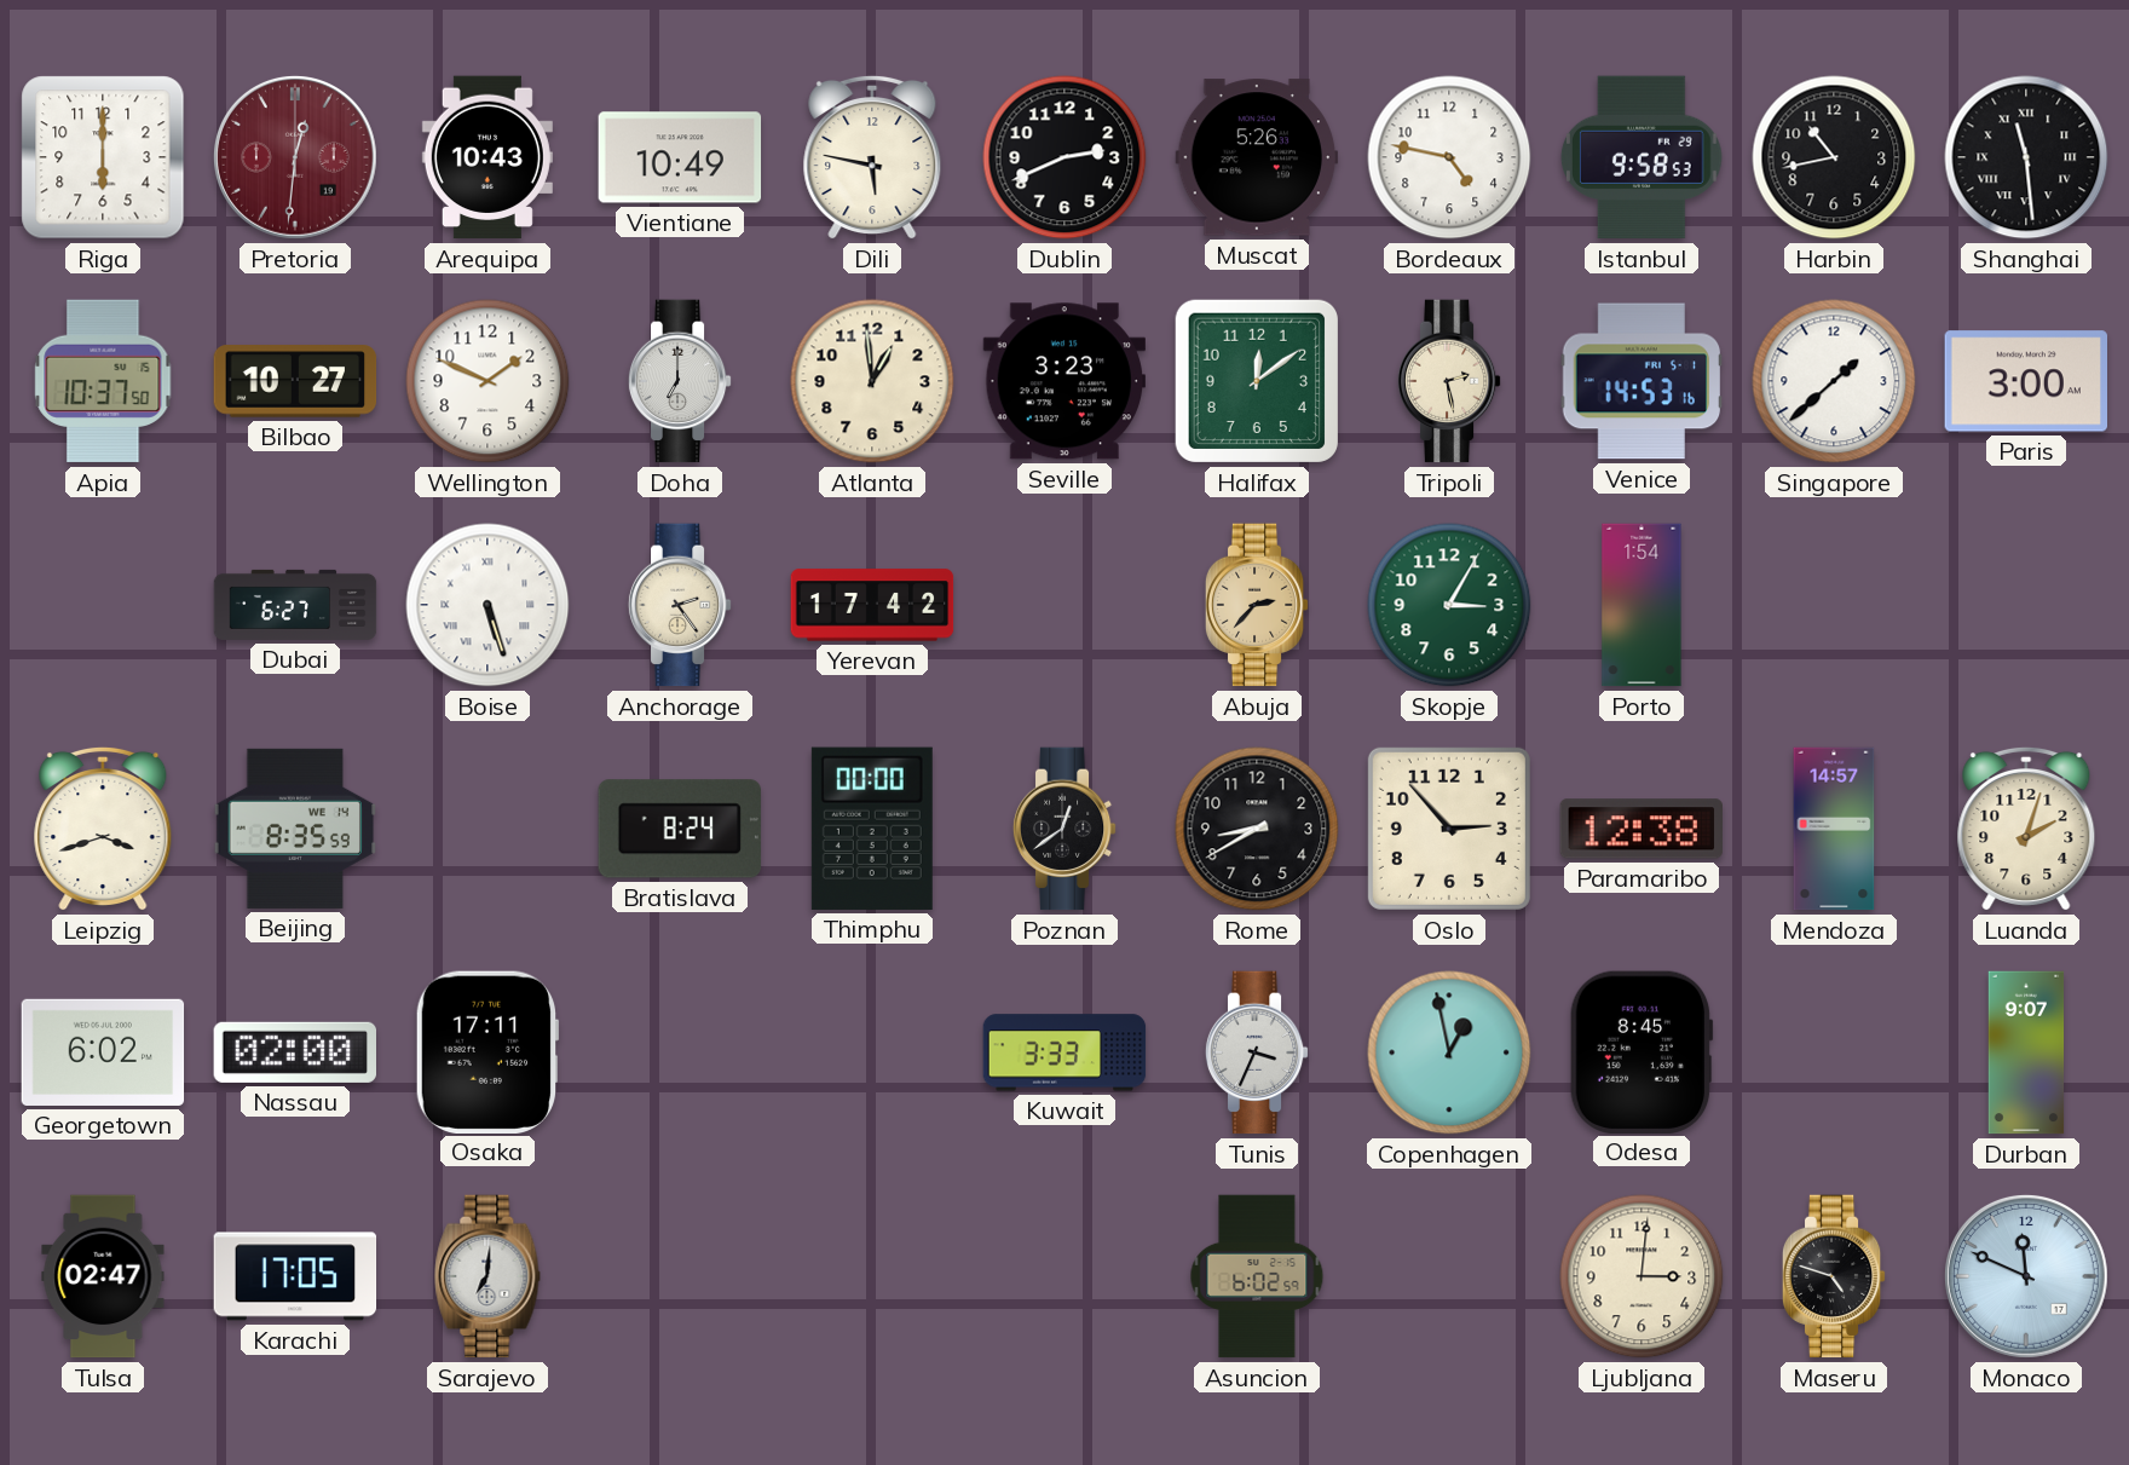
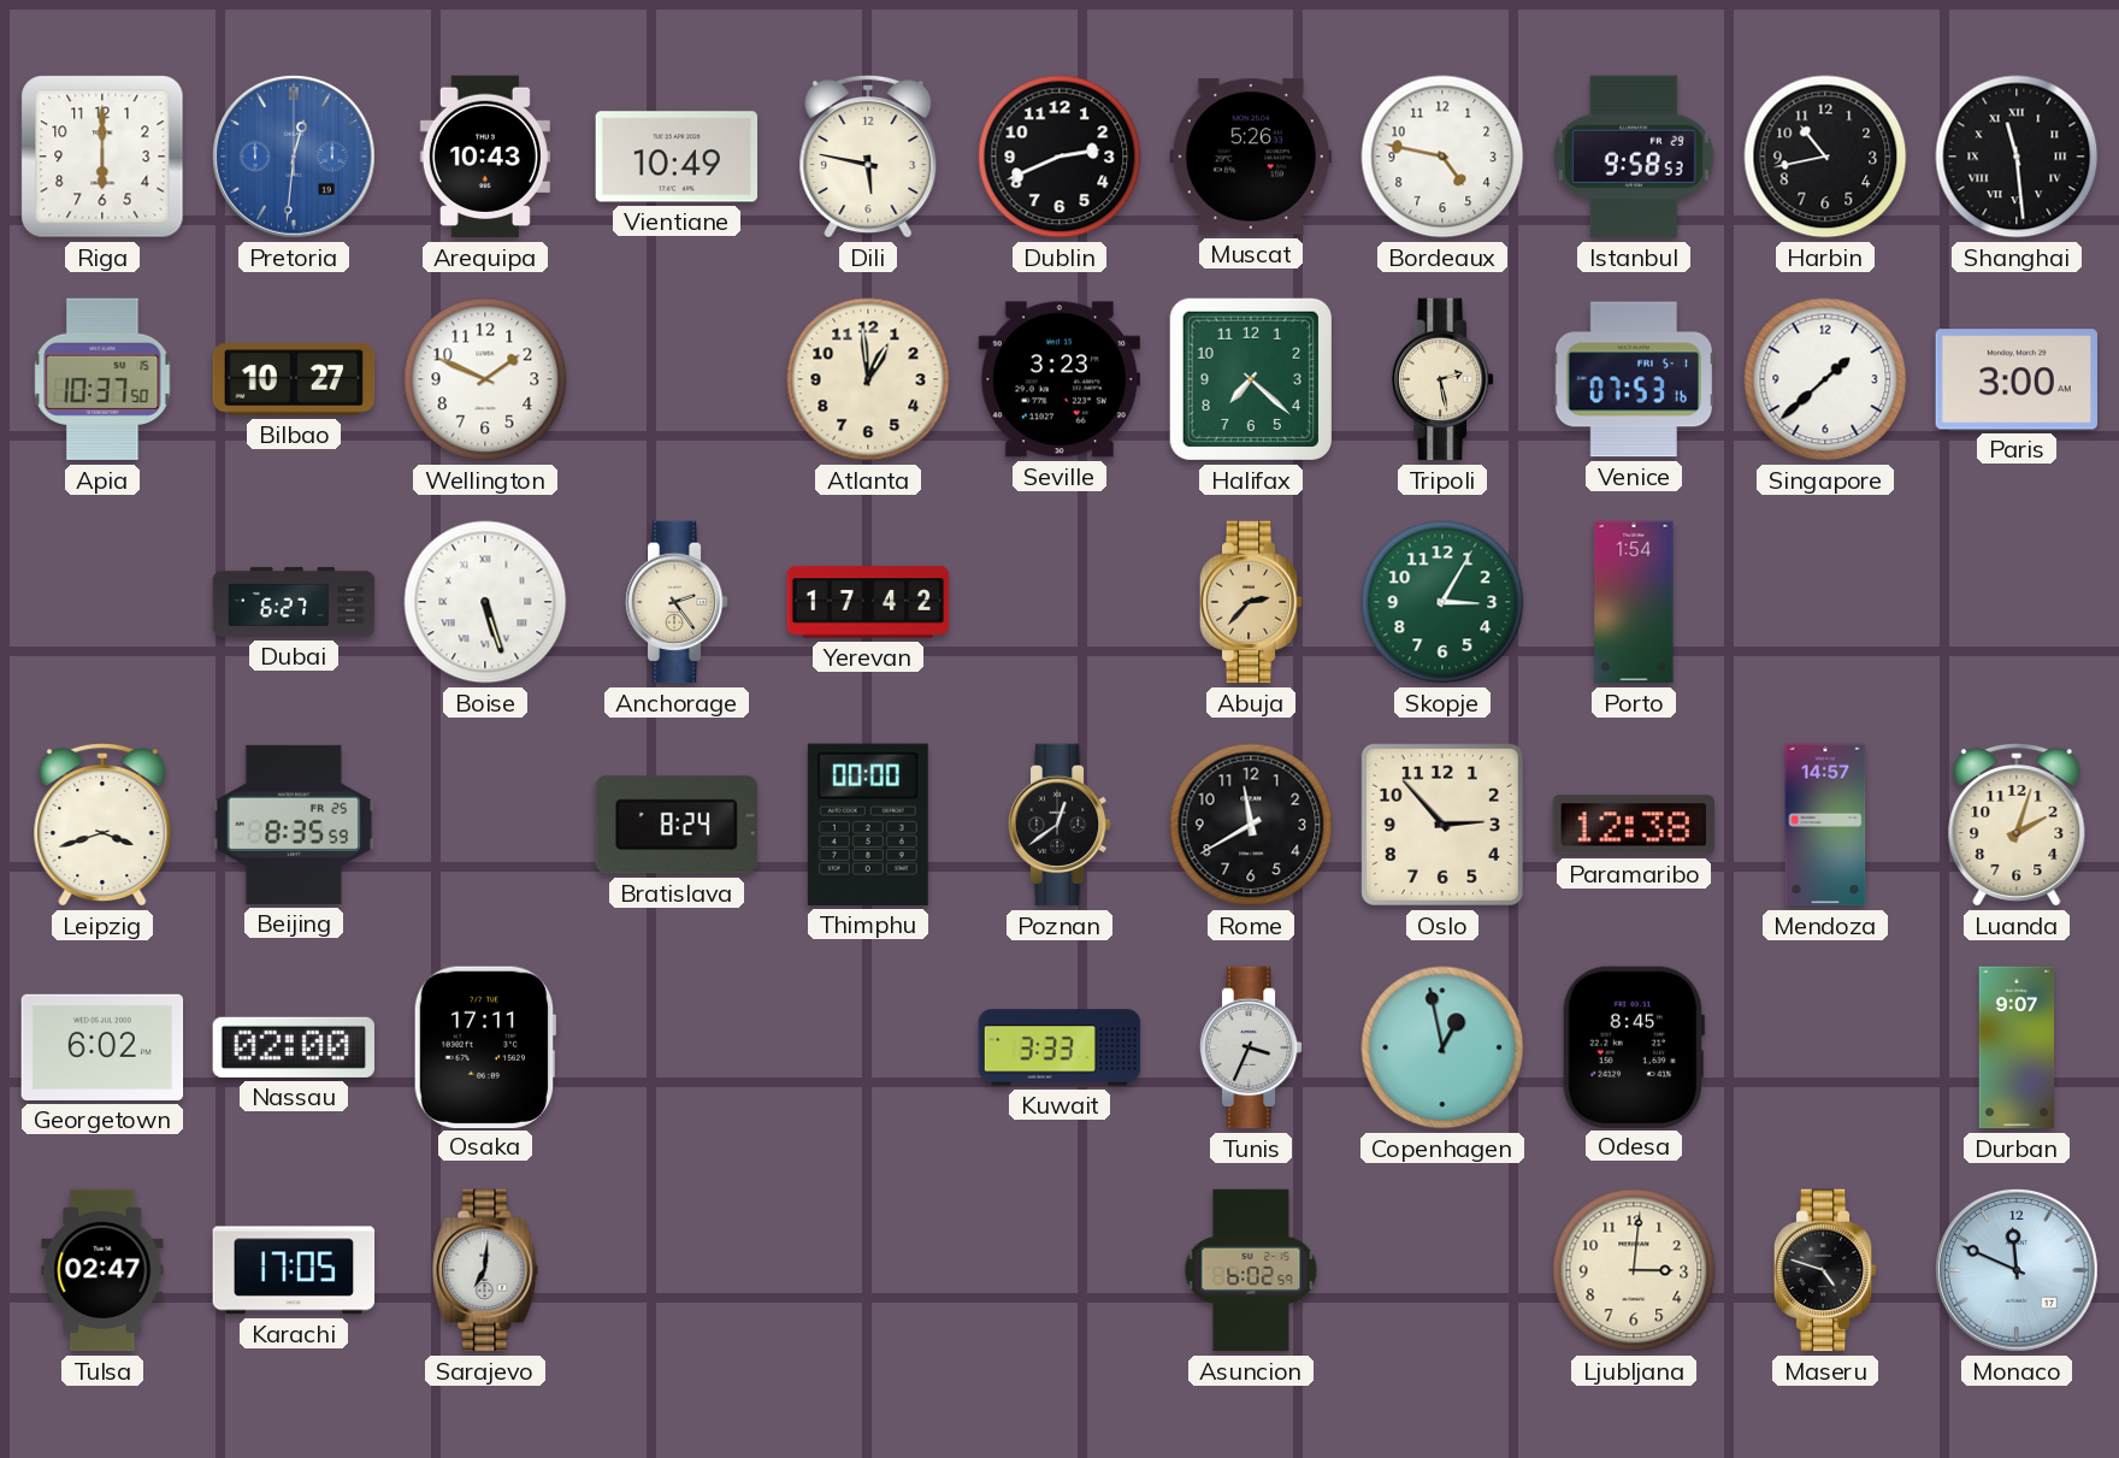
Pretoria dial: burgundy -> blue (294, 157)
Doha: 7:00 -> none (680, 381)
Halifax: 12:09 -> 7:22 (1251, 379)
Venice: 14:53 -> 07:53 (1634, 379)
Beijing date: WE 14 -> FR 25 (294, 825)
Rome: 8:40 -> 11:40 (1251, 825)
